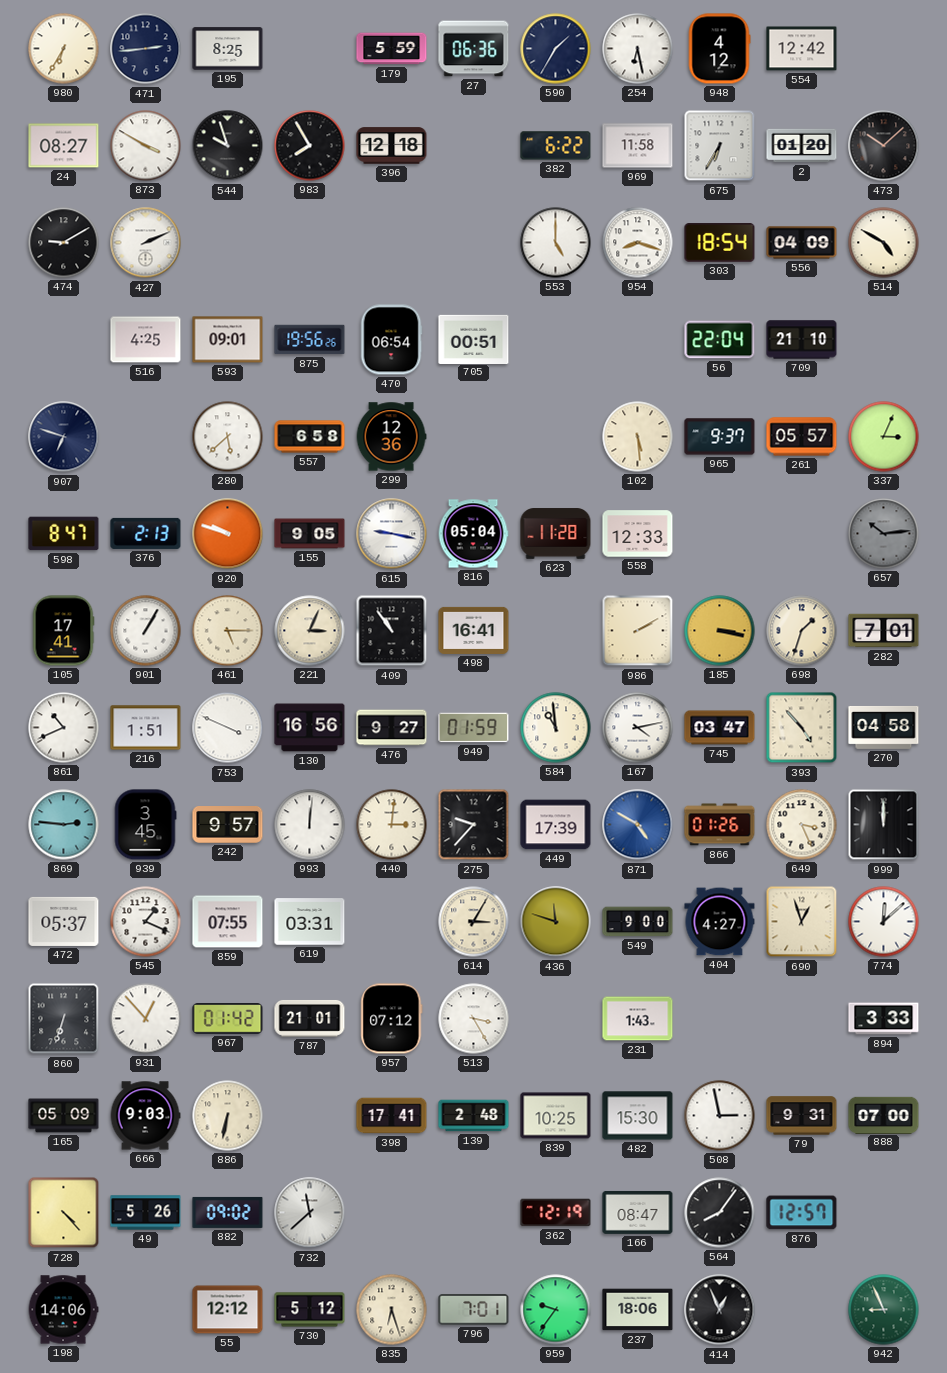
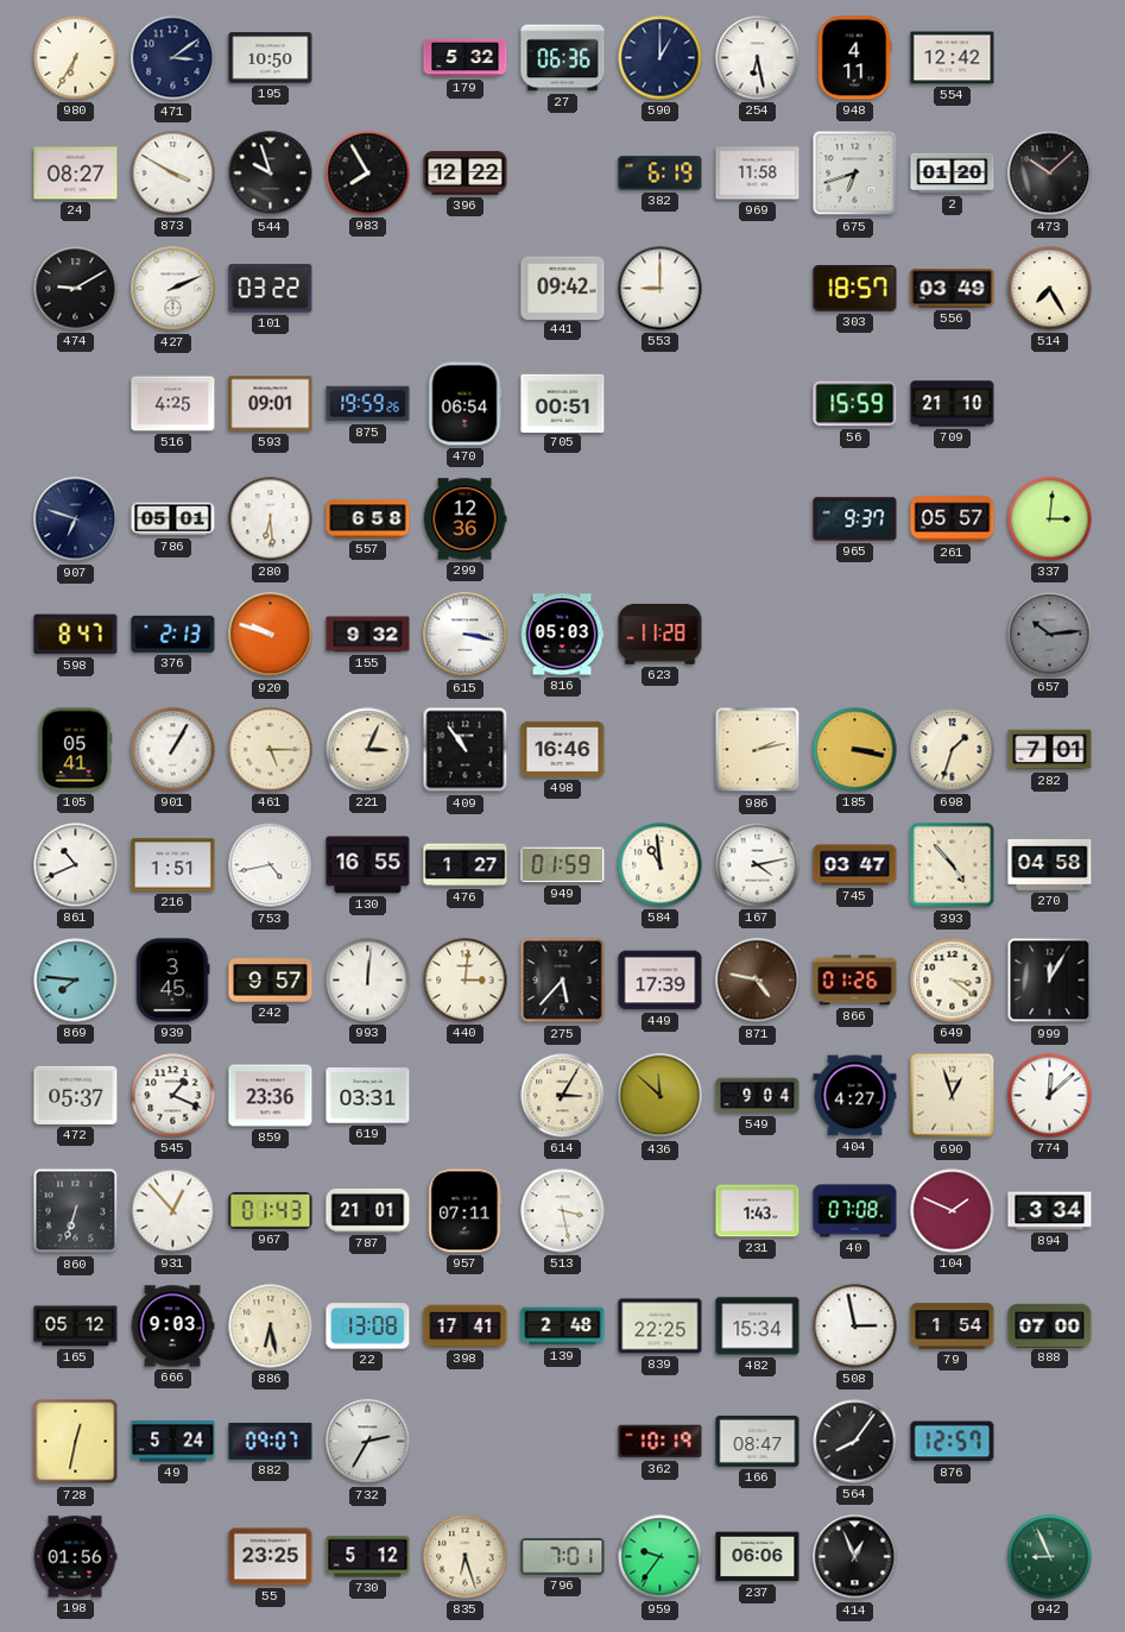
471: 2:44 -> 3:09 (173, 58)
195: 8:25 -> 10:50 (271, 58)
179: 5:59 -> 5:32 (466, 58)
590: 1:35 -> 1:00 (661, 58)
948: 4:12 -> 4:11 (854, 58)
396: 12:18 -> 12:22 (466, 174)
382: 6:22 -> 6:19 (661, 174)
675: 6:35 -> 6:42 (855, 174)
101: none -> 03:22 (271, 289)
441: none -> 09:42 (563, 288)
553: 5:00 -> 9:00 (661, 289)
954: 8:18 -> none (638, 243)
303: 18:54 -> 18:57 (855, 289)
556: 04:09 -> 03:49 (953, 289)
514: 4:50 -> 7:25 (1050, 289)
875: 19:56 -> 19:59 (368, 404)
56: 22:04 -> 15:59 (855, 404)
786: none -> 05:01 (173, 519)
280: 5:38 -> 6:29 (271, 519)
102: 5:29 -> none (638, 437)
337: 3:04 -> 3:01 (1050, 519)
155: 9:05 -> 9:32 (368, 635)
615: 9:17 -> 3:17 (466, 635)
816: 05:04 -> 05:03 (562, 635)
558: 12:33 -> none (638, 534)
105: 17:41 -> 05:41 (75, 750)
498: 16:41 -> 16:46 (563, 749)
986: 2:10 -> 2:13 (758, 750)
753: 3:49 -> 4:43 (271, 865)
130: 16:56 -> 16:55 (368, 865)
476: 9:27 -> 1:27 (466, 865)
869: 2:46 -> 7:46 (76, 981)
275: 9:37 -> 5:37 (563, 981)
871: 4:50 -> 4:47 (758, 981)
871 dial: blue -> brown (758, 981)
649: 3:26 -> 3:21 (953, 981)
999: 12:00 -> 12:05 (1050, 981)
859: 07:55 -> 23:36 (271, 1096)
436: 11:48 -> 11:52 (661, 1096)
549: 9:00 -> 9:04 (758, 1096)
967: 01:42 -> 01:43 (271, 1211)
957: 07:12 -> 07:11 (466, 1211)
513: 3:25 -> 3:28 (563, 1211)
40: none -> 07:08 (855, 1211)
104: none -> 1:49 (953, 1211)
894: 3:33 -> 3:34 (1050, 1211)
165: 05:09 -> 05:12 (76, 1327)
886: 6:32 -> 6:28 (271, 1327)
22: none -> 13:08 (368, 1327)
839: 10:25 -> 22:25 (661, 1327)
482: 15:30 -> 15:34 (758, 1327)
79: 9:31 -> 1:54 (953, 1327)
728: 4:23 -> 12:32 (76, 1442)
49: 5:26 -> 5:24 (173, 1442)
882: 09:02 -> 09:07 (271, 1441)
732: 11:38 -> 2:35 (368, 1442)
362: 12:19 -> 10:19 (661, 1442)
198: 14:06 -> 01:56 (75, 1557)
55: 12:12 -> 23:25 (271, 1557)
237: 18:06 -> 06:06 (758, 1557)
